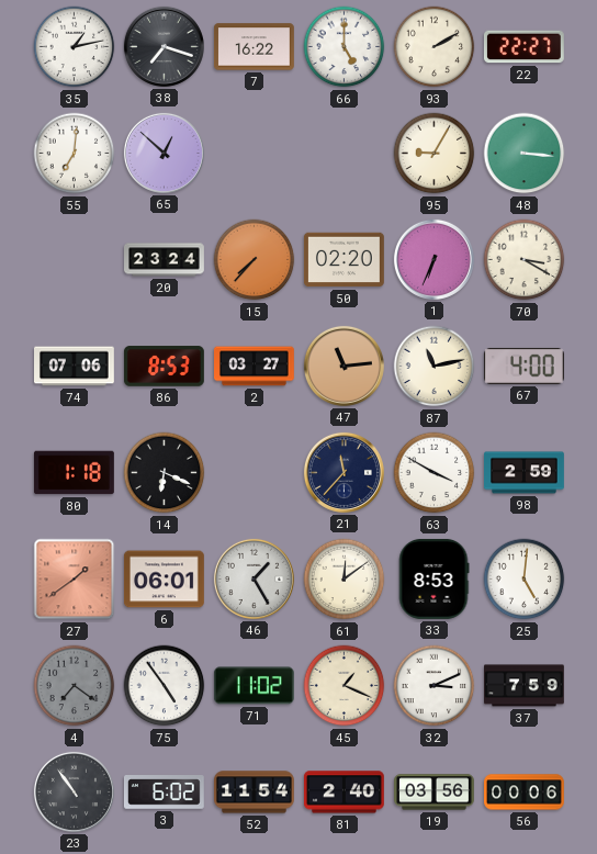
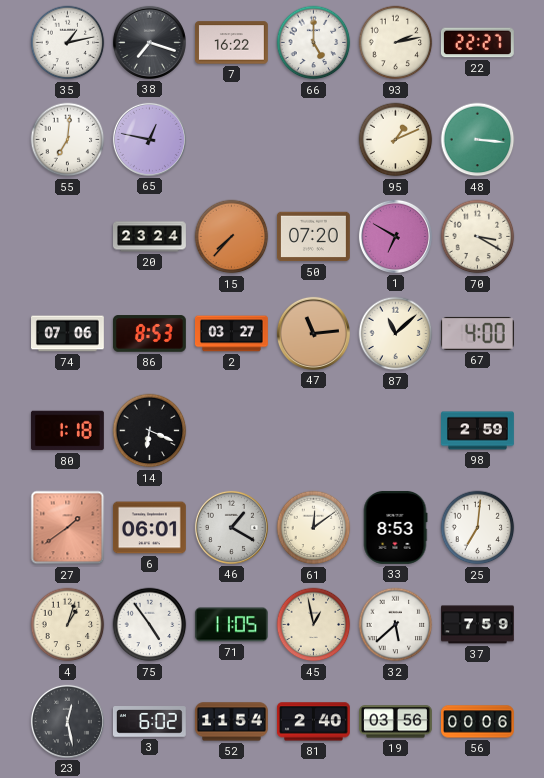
93: 2:10 -> 2:13 (396, 43)
65: 12:52 -> 12:47 (149, 139)
95: 9:05 -> 1:11 (396, 140)
50: 02:20 -> 07:20 (313, 237)
1: 6:34 -> 6:50 (395, 236)
87: 11:13 -> 11:08 (396, 334)
21: 11:37 -> none (343, 472)
63: 3:50 -> none (435, 473)
46: 1:25 -> 1:20 (231, 527)
25: 5:01 -> 7:01 (478, 528)
4: 7:21 -> 1:03 (68, 625)
4 dial: grey -> cream (68, 625)
71: 11:02 -> 11:05 (231, 625)
45: 1:19 -> 12:58 (314, 625)
32: 3:11 -> 5:38 (396, 625)
23: 10:54 -> 12:28 (67, 721)
